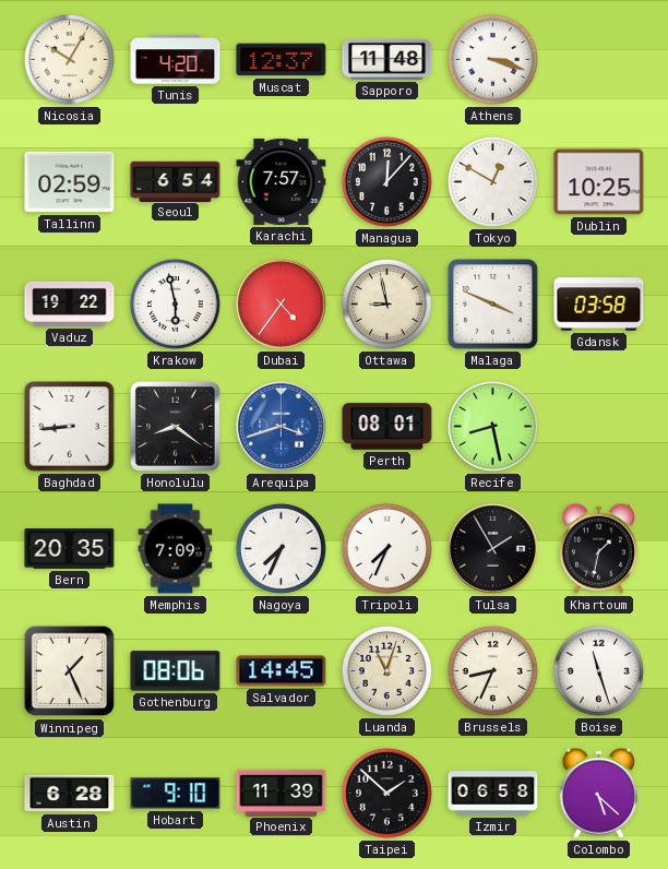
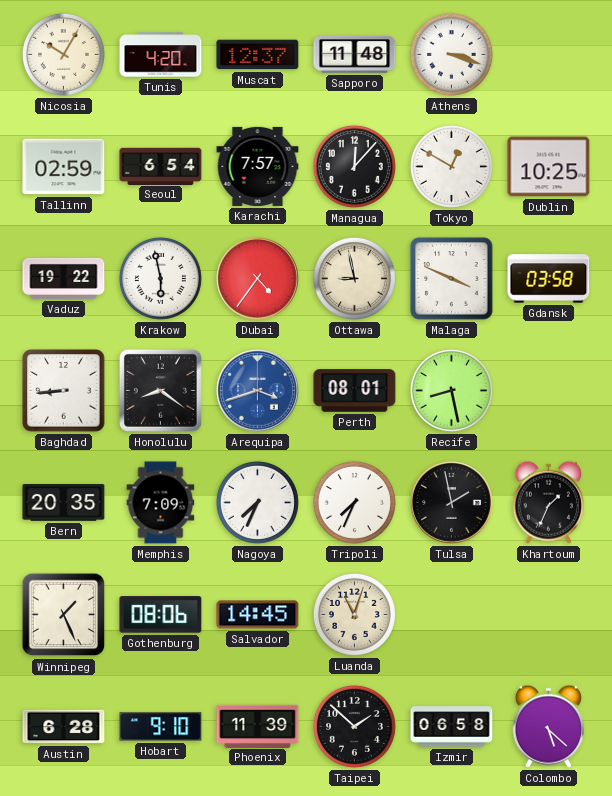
Tulsa: 1:55 -> 1:58 (452, 503)
Khartoum: 1:32 -> 1:34 (548, 502)
Brussels: 8:34 -> none (492, 670)
Boise: 11:27 -> none (598, 670)
